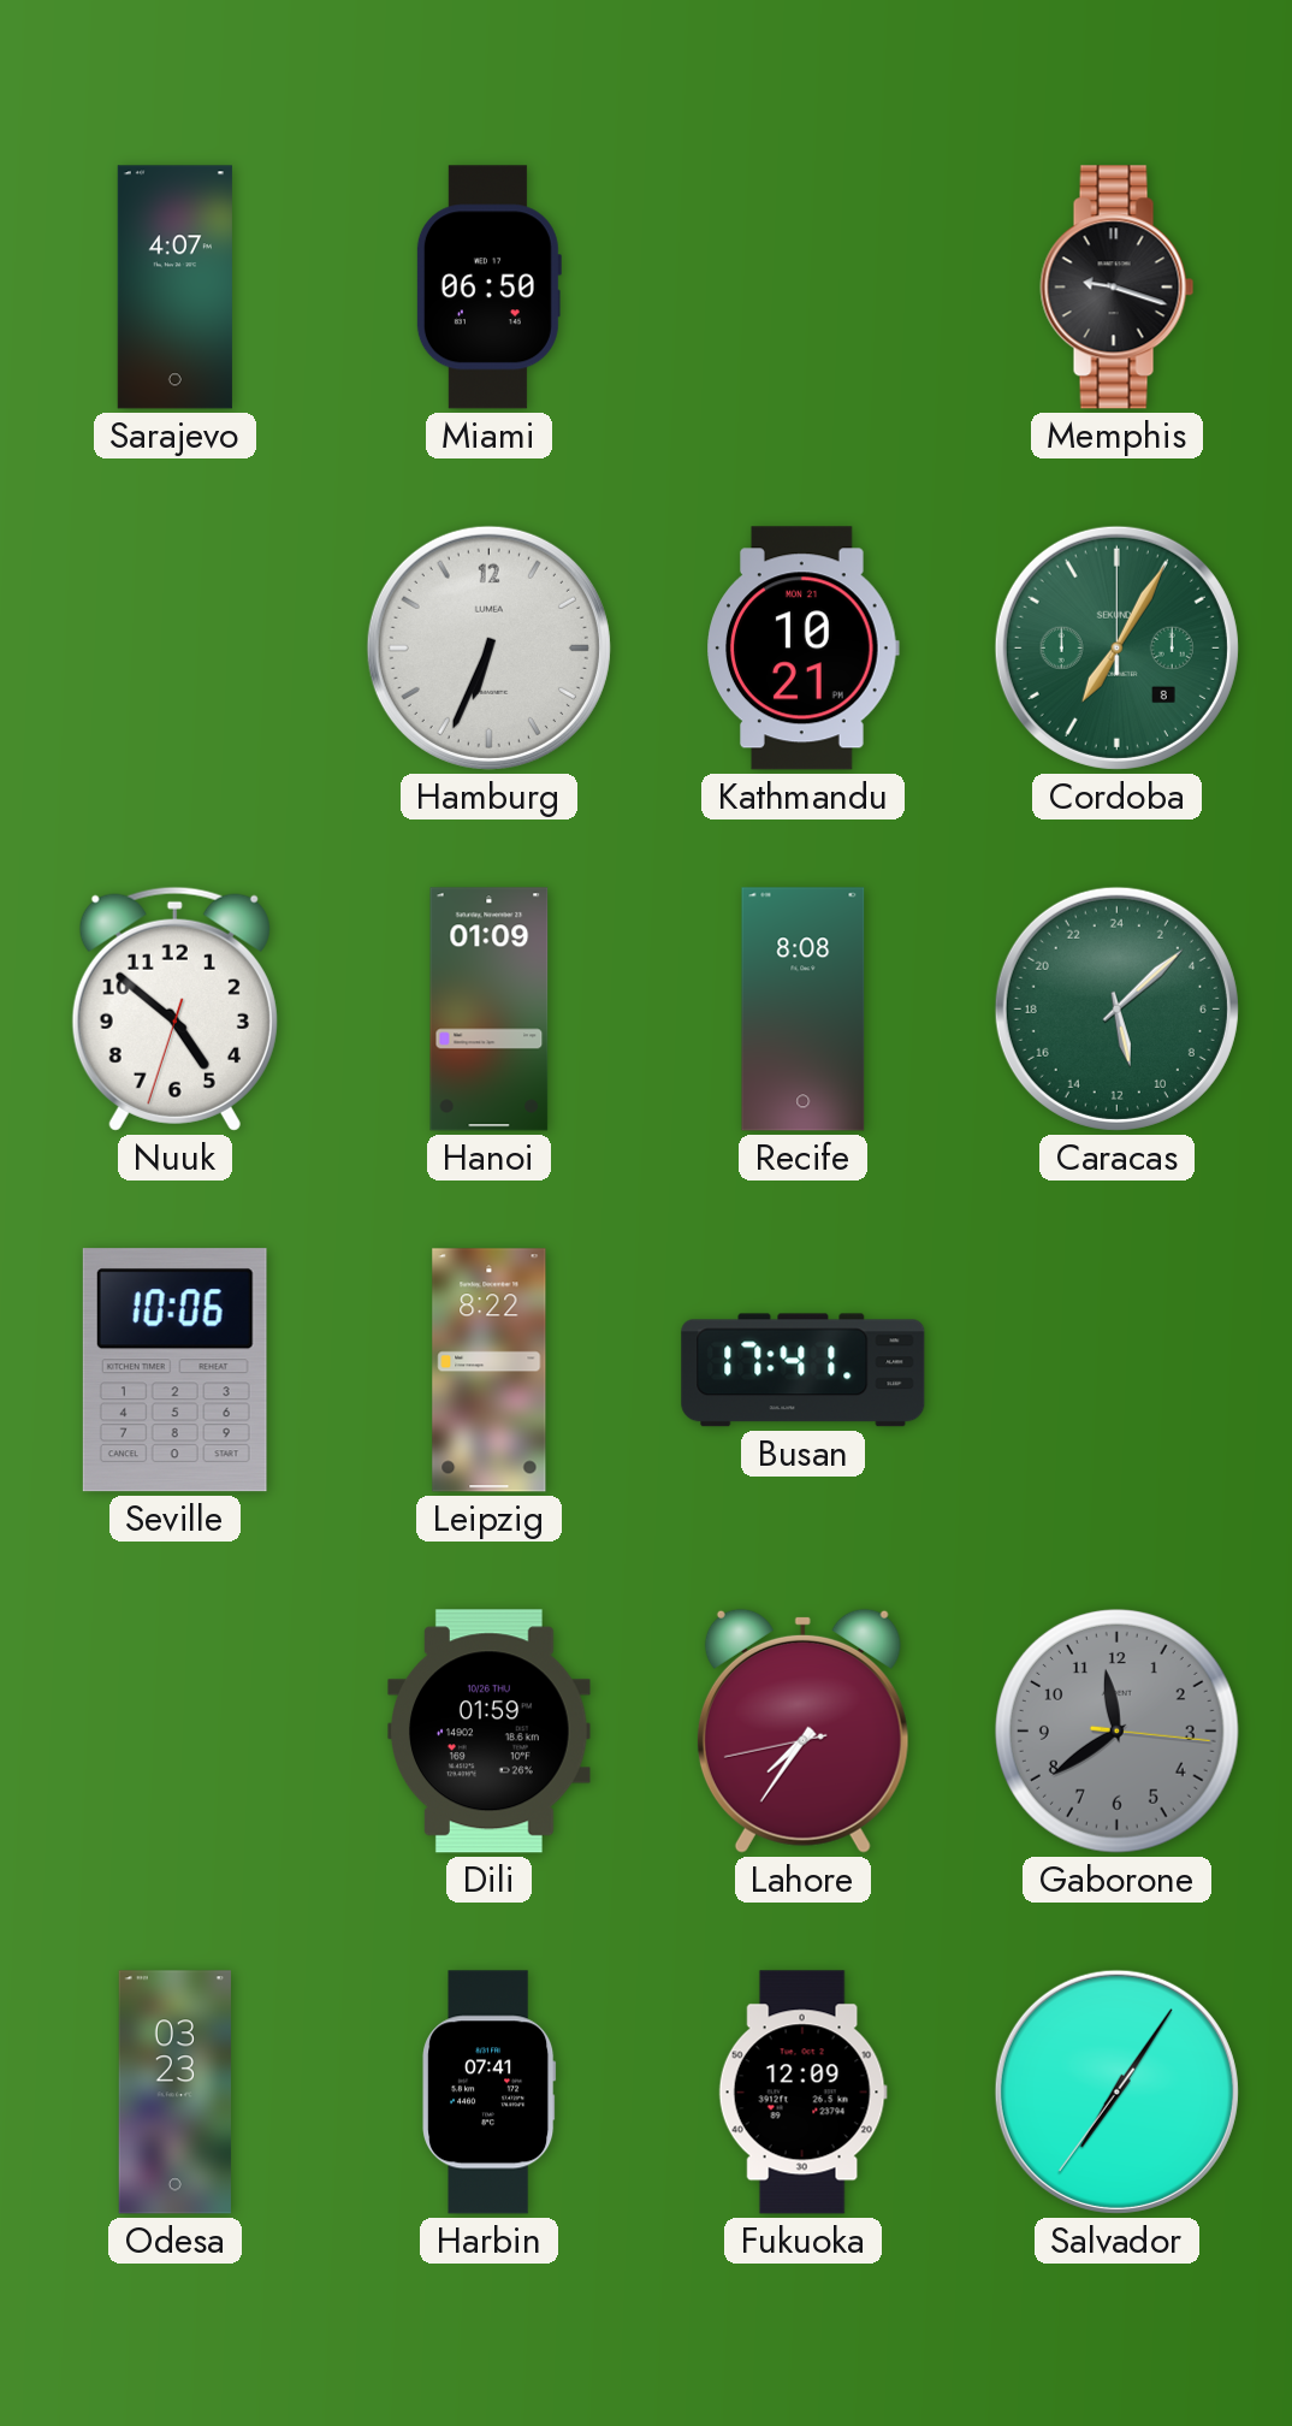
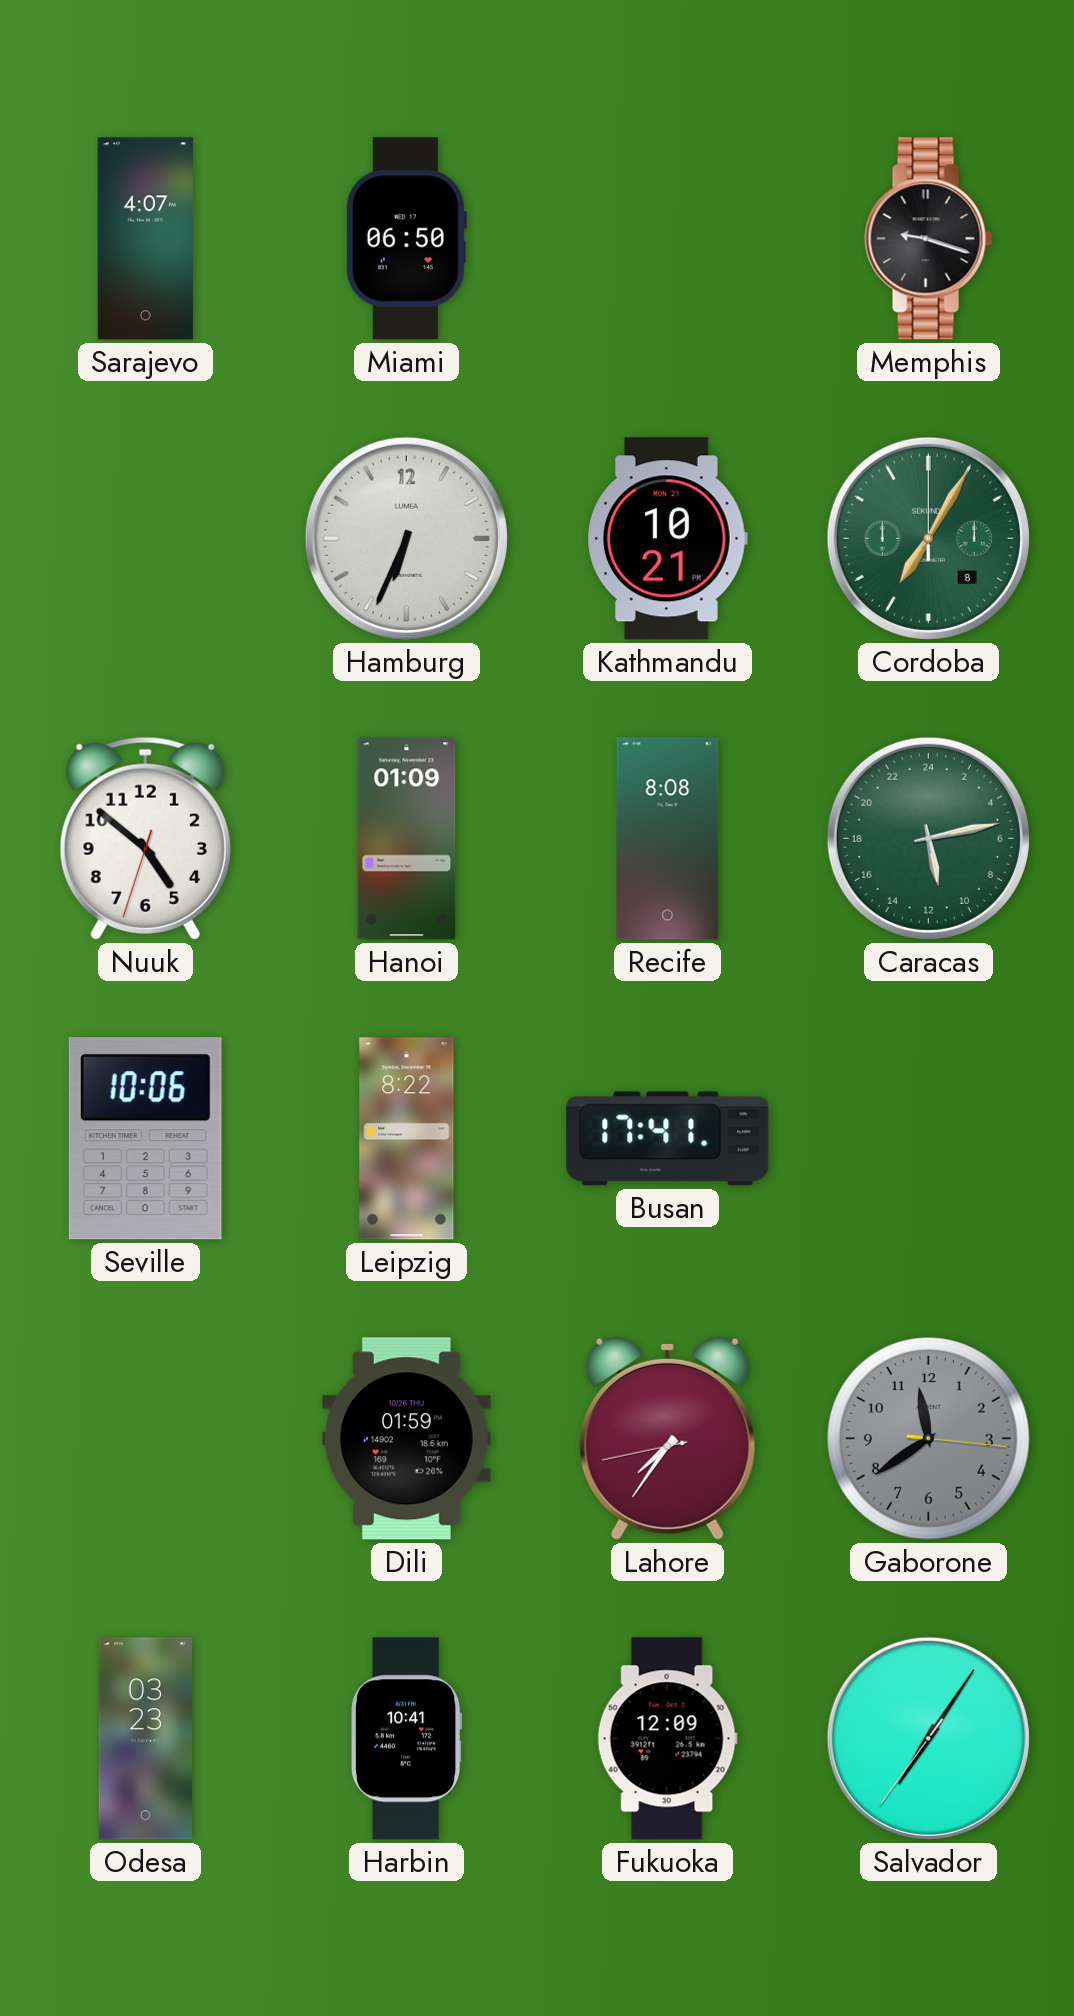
Caracas: 11:08 -> 11:13 (928, 838)
Harbin: 07:41 -> 10:41 (407, 1739)
